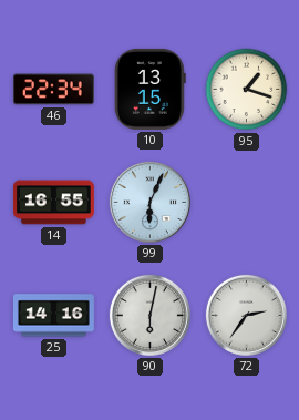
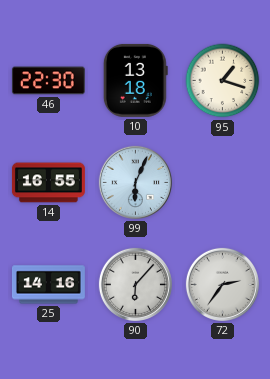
46: 22:34 -> 22:30 (48, 81)
10: 13:15 -> 13:18 (135, 80)
90: 6:02 -> 6:07 (135, 284)
